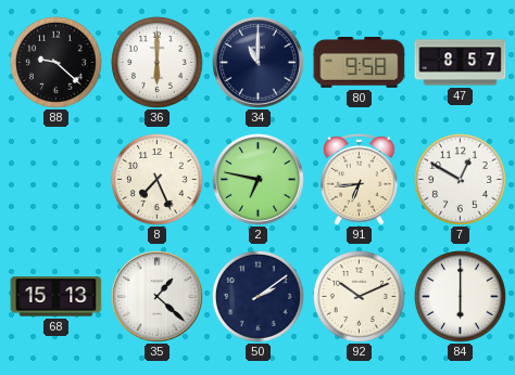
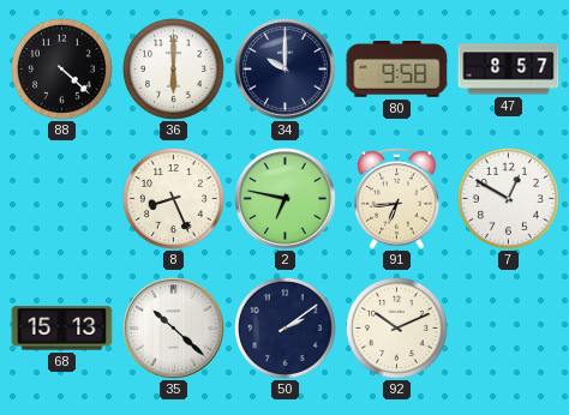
88: 9:22 -> 4:22 (62, 70)
34: 11:00 -> 10:00 (286, 70)
8: 7:26 -> 8:26 (174, 199)
35: 1:22 -> 10:22 (174, 329)
84: 6:00 -> none (461, 297)
